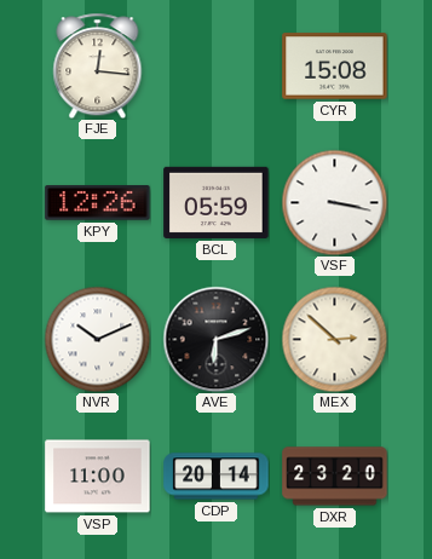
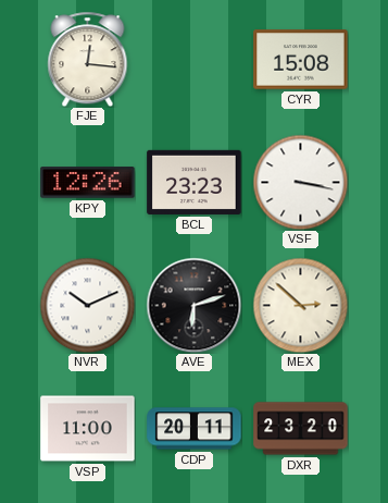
BCL: 05:59 -> 23:23 (195, 182)
CDP: 20:14 -> 20:11 (195, 429)
